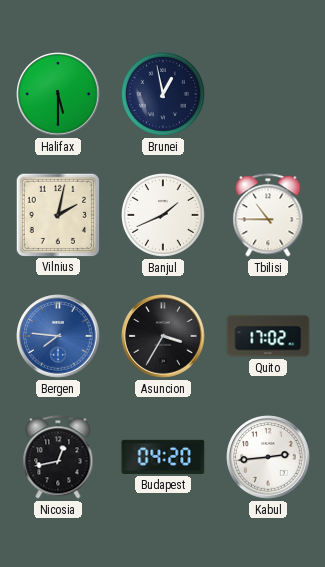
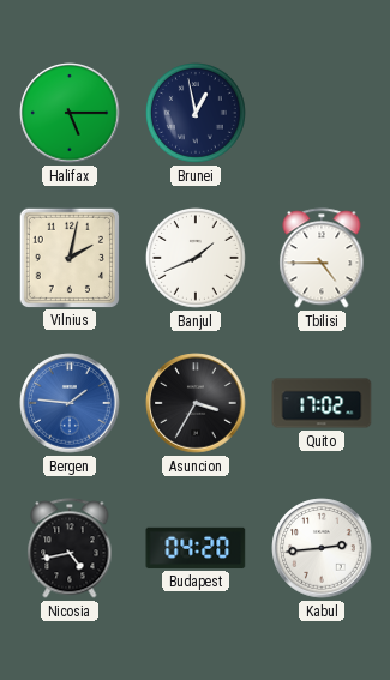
Halifax: 5:30 -> 5:15 (70, 113)
Tbilisi: 10:45 -> 4:45 (322, 258)
Bergen: 7:46 -> 1:46 (70, 403)
Nicosia: 12:43 -> 4:43 (70, 548)
